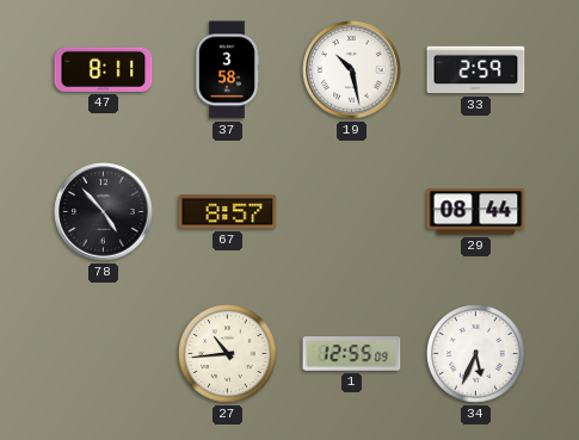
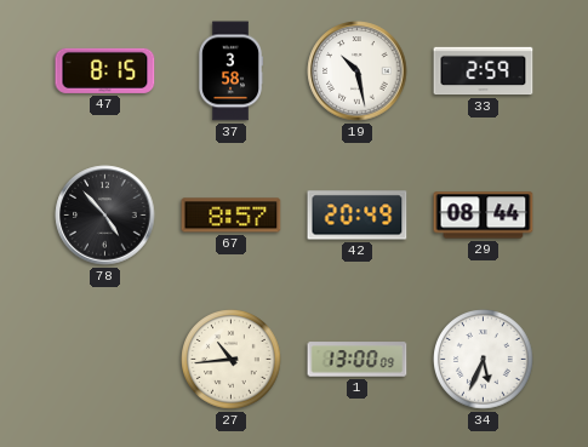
47: 8:11 -> 8:15 (105, 70)
42: none -> 20:49 (358, 216)
1: 12:55 -> 13:00 (358, 360)
